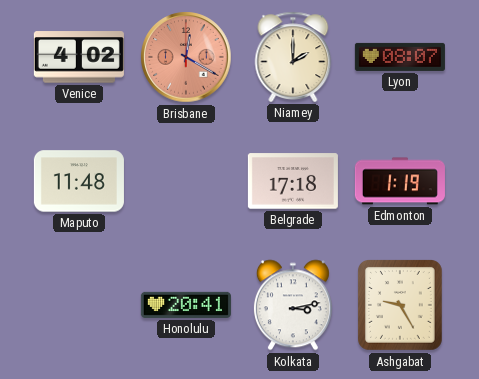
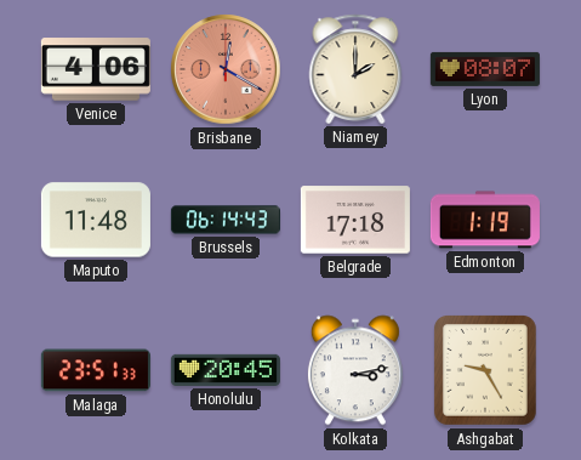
Venice: 4:02 -> 4:06 (96, 69)
Brussels: none -> 06:14 (226, 220)
Malaga: none -> 23:51 (96, 370)
Honolulu: 20:41 -> 20:45 (226, 370)
